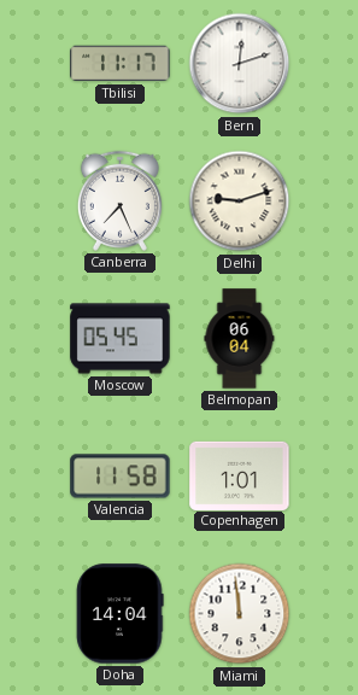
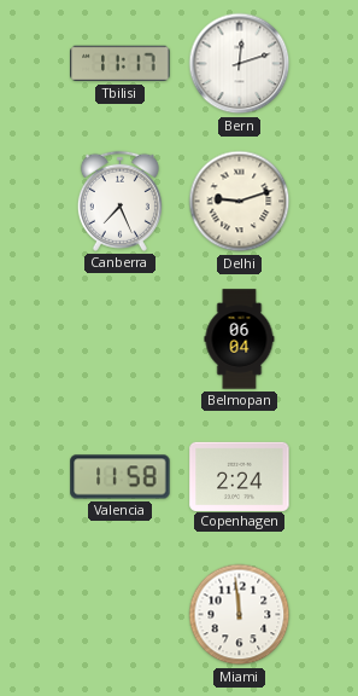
Moscow: 05:45 -> none (121, 339)
Copenhagen: 1:01 -> 2:24 (240, 476)
Doha: 14:04 -> none (121, 614)
